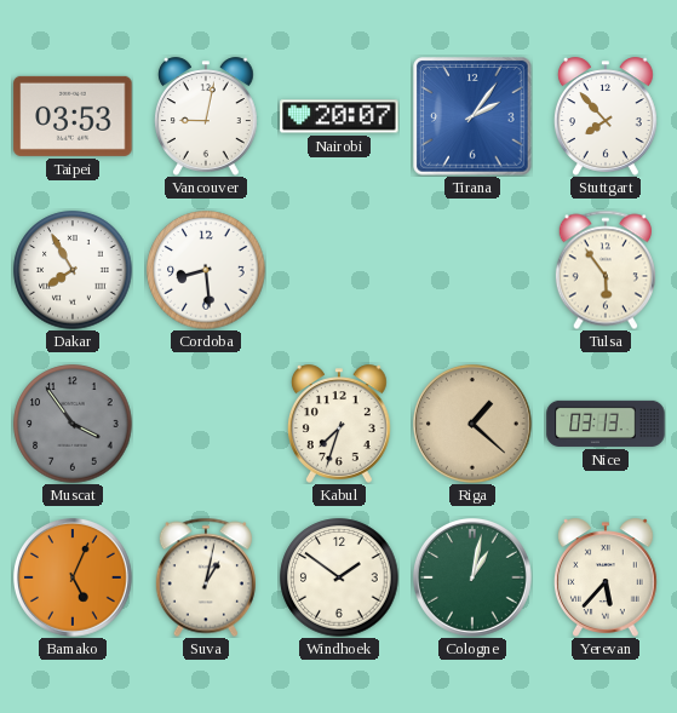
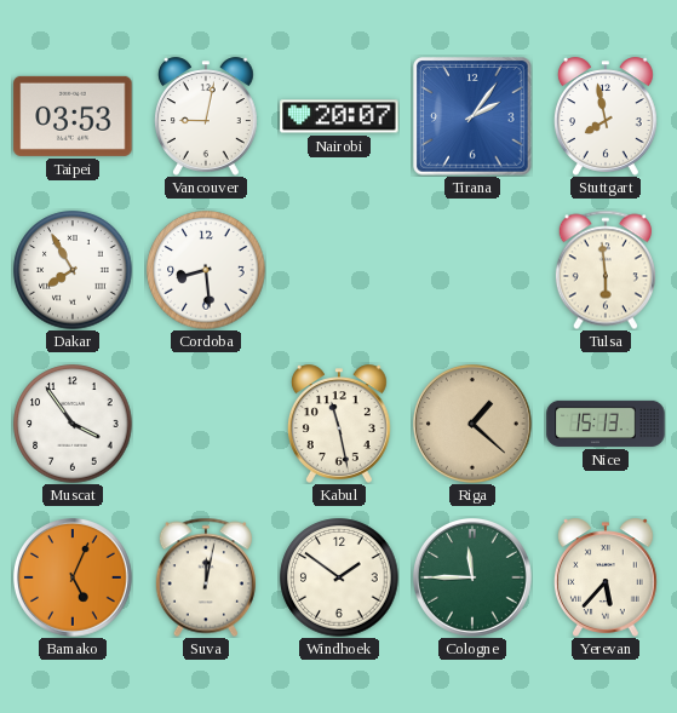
Stuttgart: 7:53 -> 7:58 (606, 116)
Tulsa: 5:54 -> 5:59 (606, 270)
Muscat dial: grey -> white (73, 424)
Kabul: 7:33 -> 11:28 (339, 424)
Nice: 03:13 -> 15:13 (606, 424)
Suva: 1:02 -> 12:02 (206, 577)
Cologne: 1:02 -> 11:45 (474, 579)
